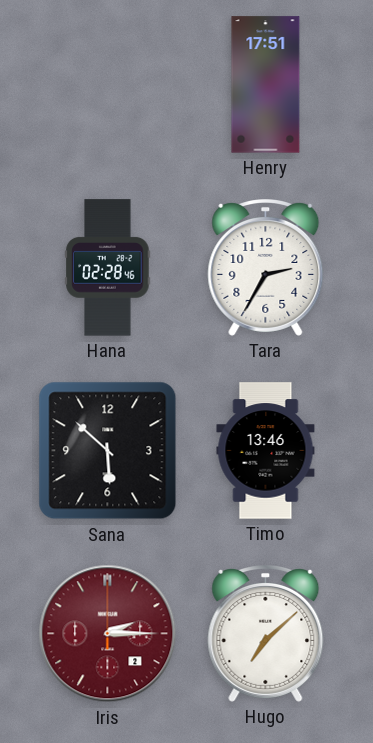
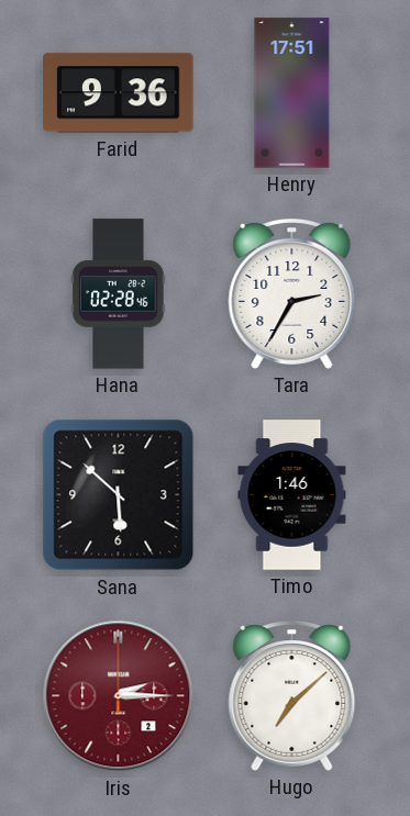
Farid: none -> 9:36 (119, 93)
Timo: 13:46 -> 1:46 (292, 495)
